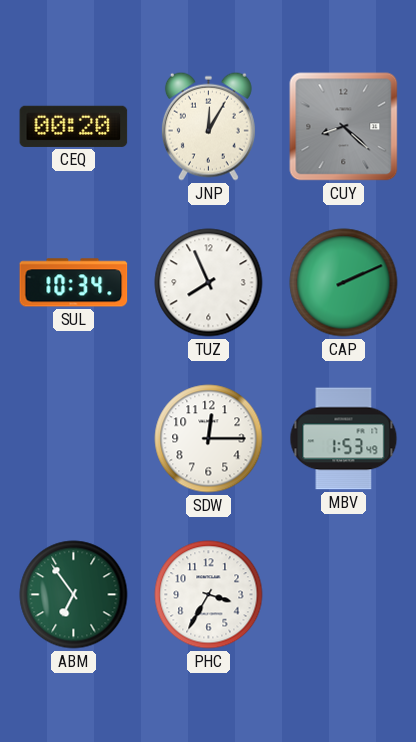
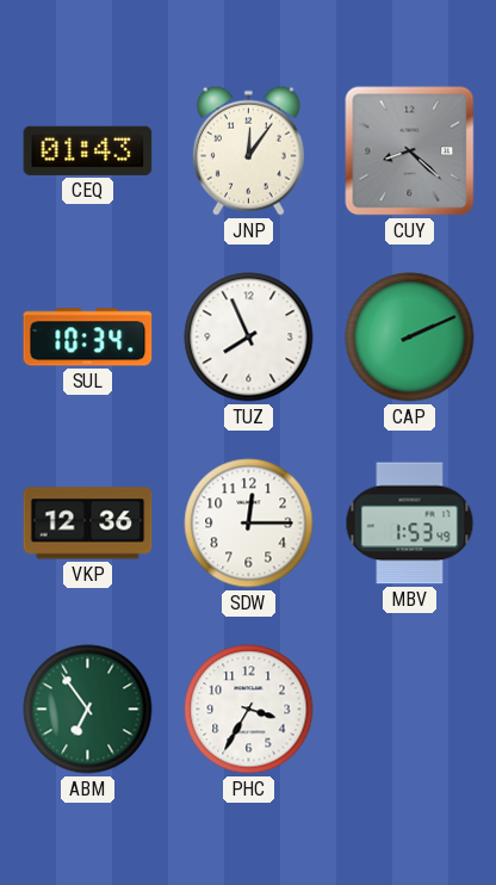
CEQ: 00:20 -> 01:43 (88, 150)
JNP: 12:05 -> 12:06 (248, 150)
VKP: none -> 12:36 (88, 524)
